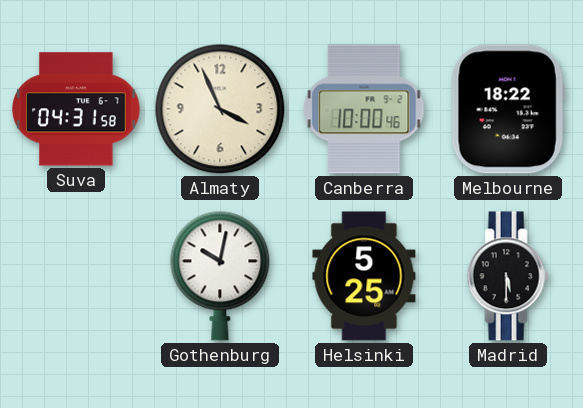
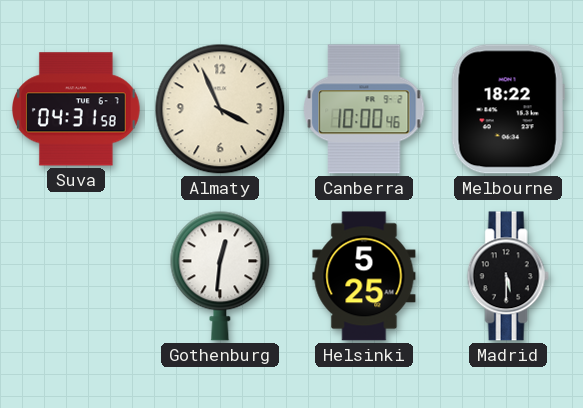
Gothenburg: 10:02 -> 12:31 (220, 276)
